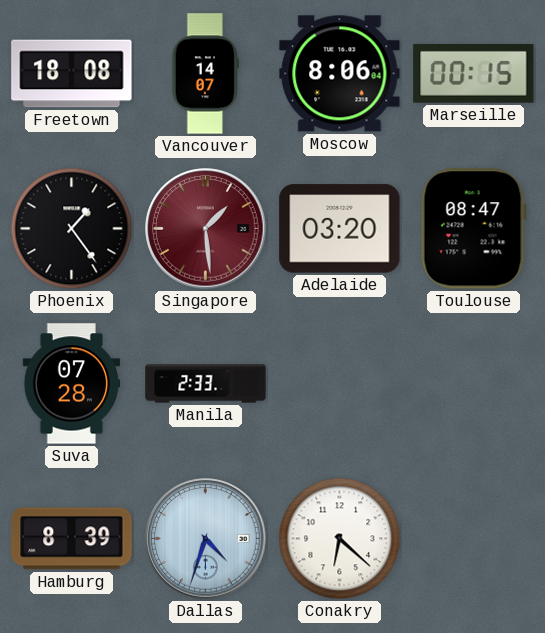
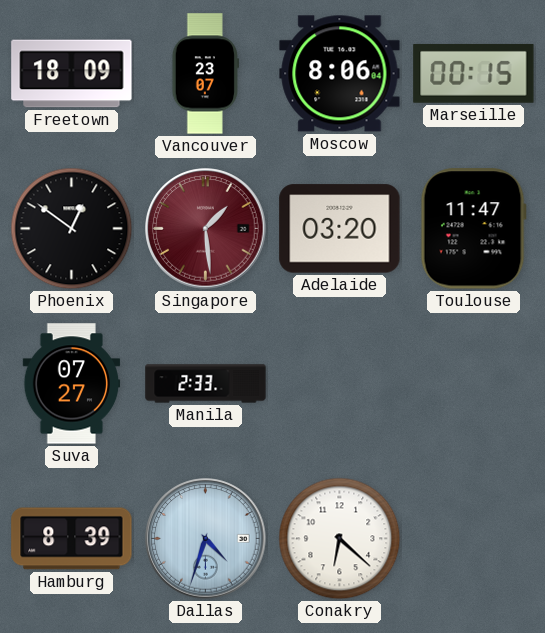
Freetown: 18:08 -> 18:09 (72, 74)
Vancouver: 14:07 -> 23:07 (205, 74)
Phoenix: 1:24 -> 12:51 (72, 229)
Toulouse: 08:47 -> 11:47 (473, 229)
Suva: 07:28 -> 07:27 (72, 384)
